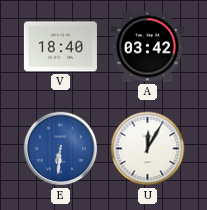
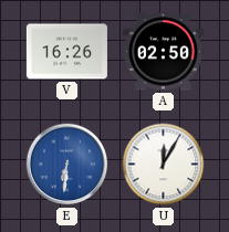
V: 18:40 -> 16:26 (66, 52)
A: 03:42 -> 02:50 (163, 52)
